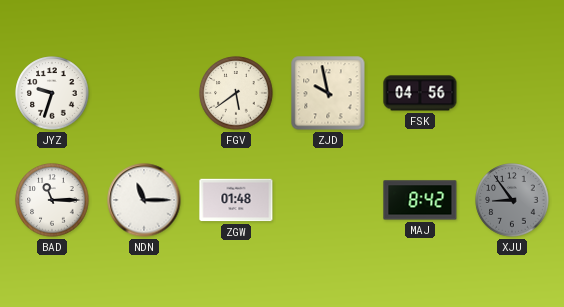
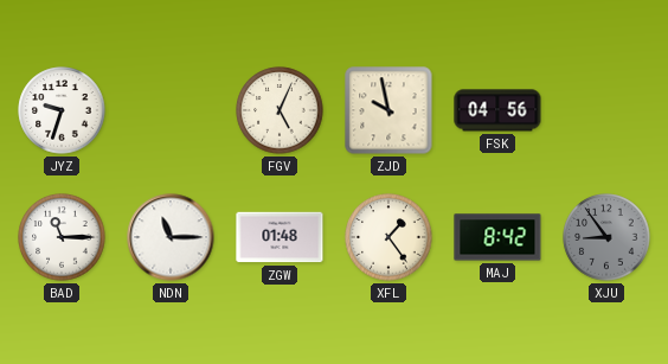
FGV: 5:39 -> 5:04 (280, 110)
XFL: none -> 1:24 (388, 237)
